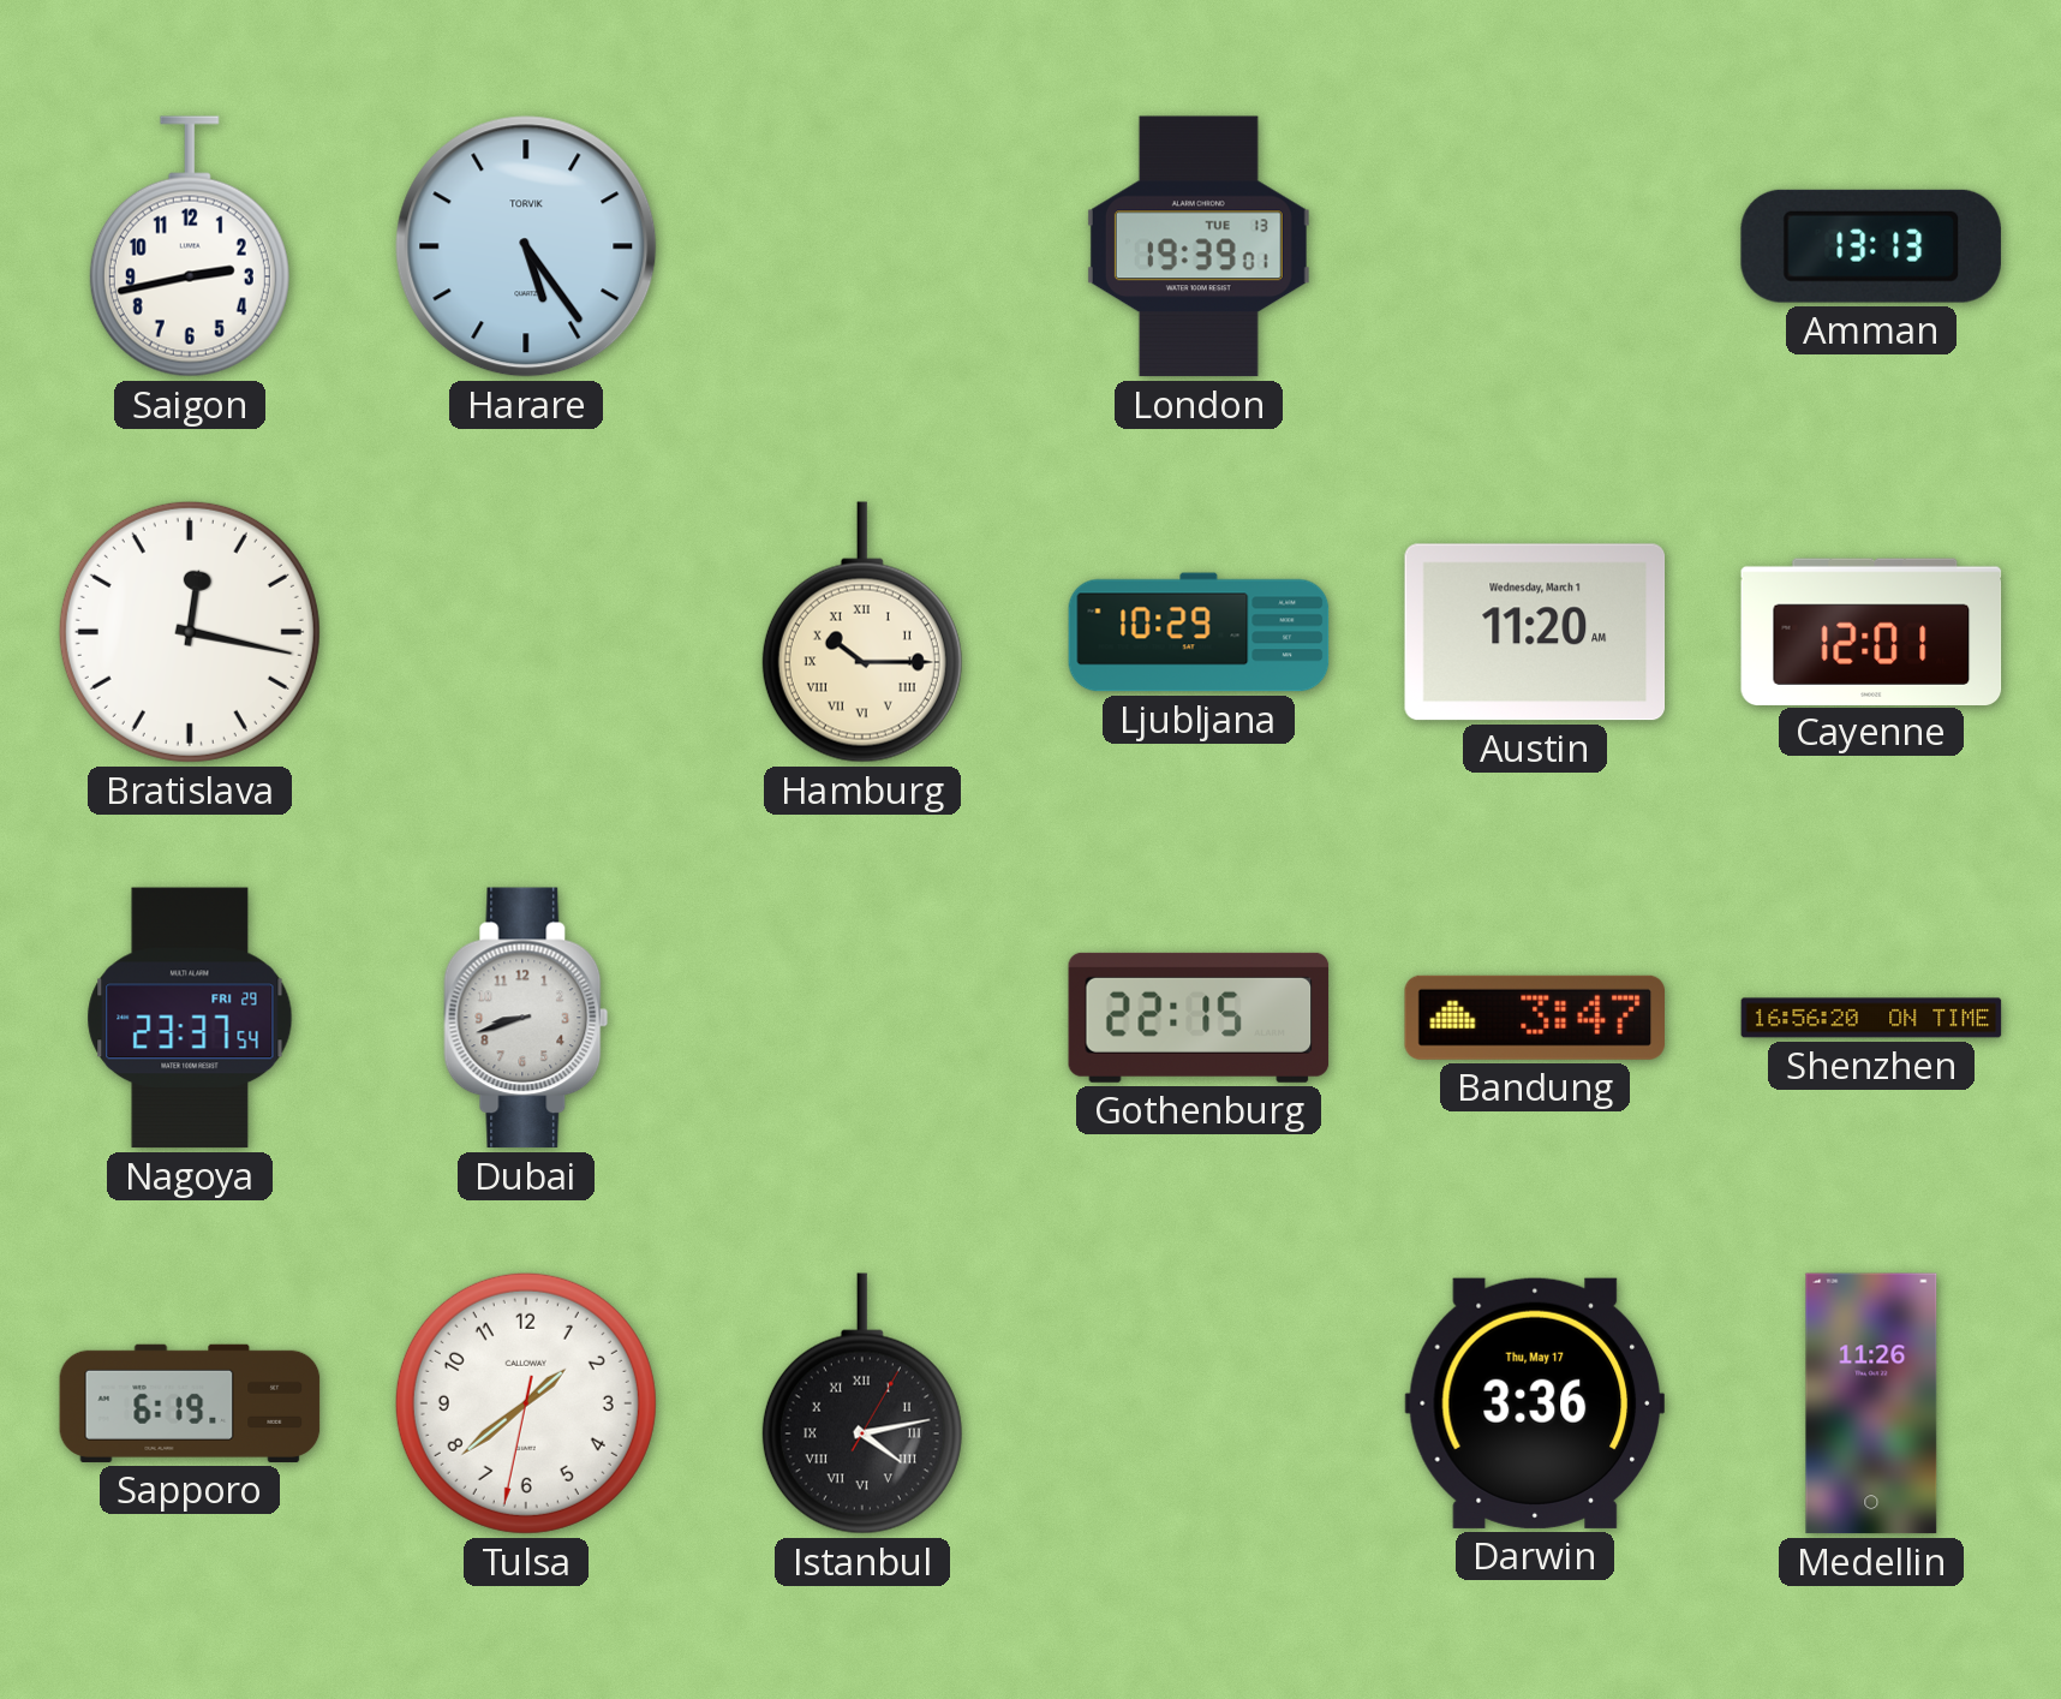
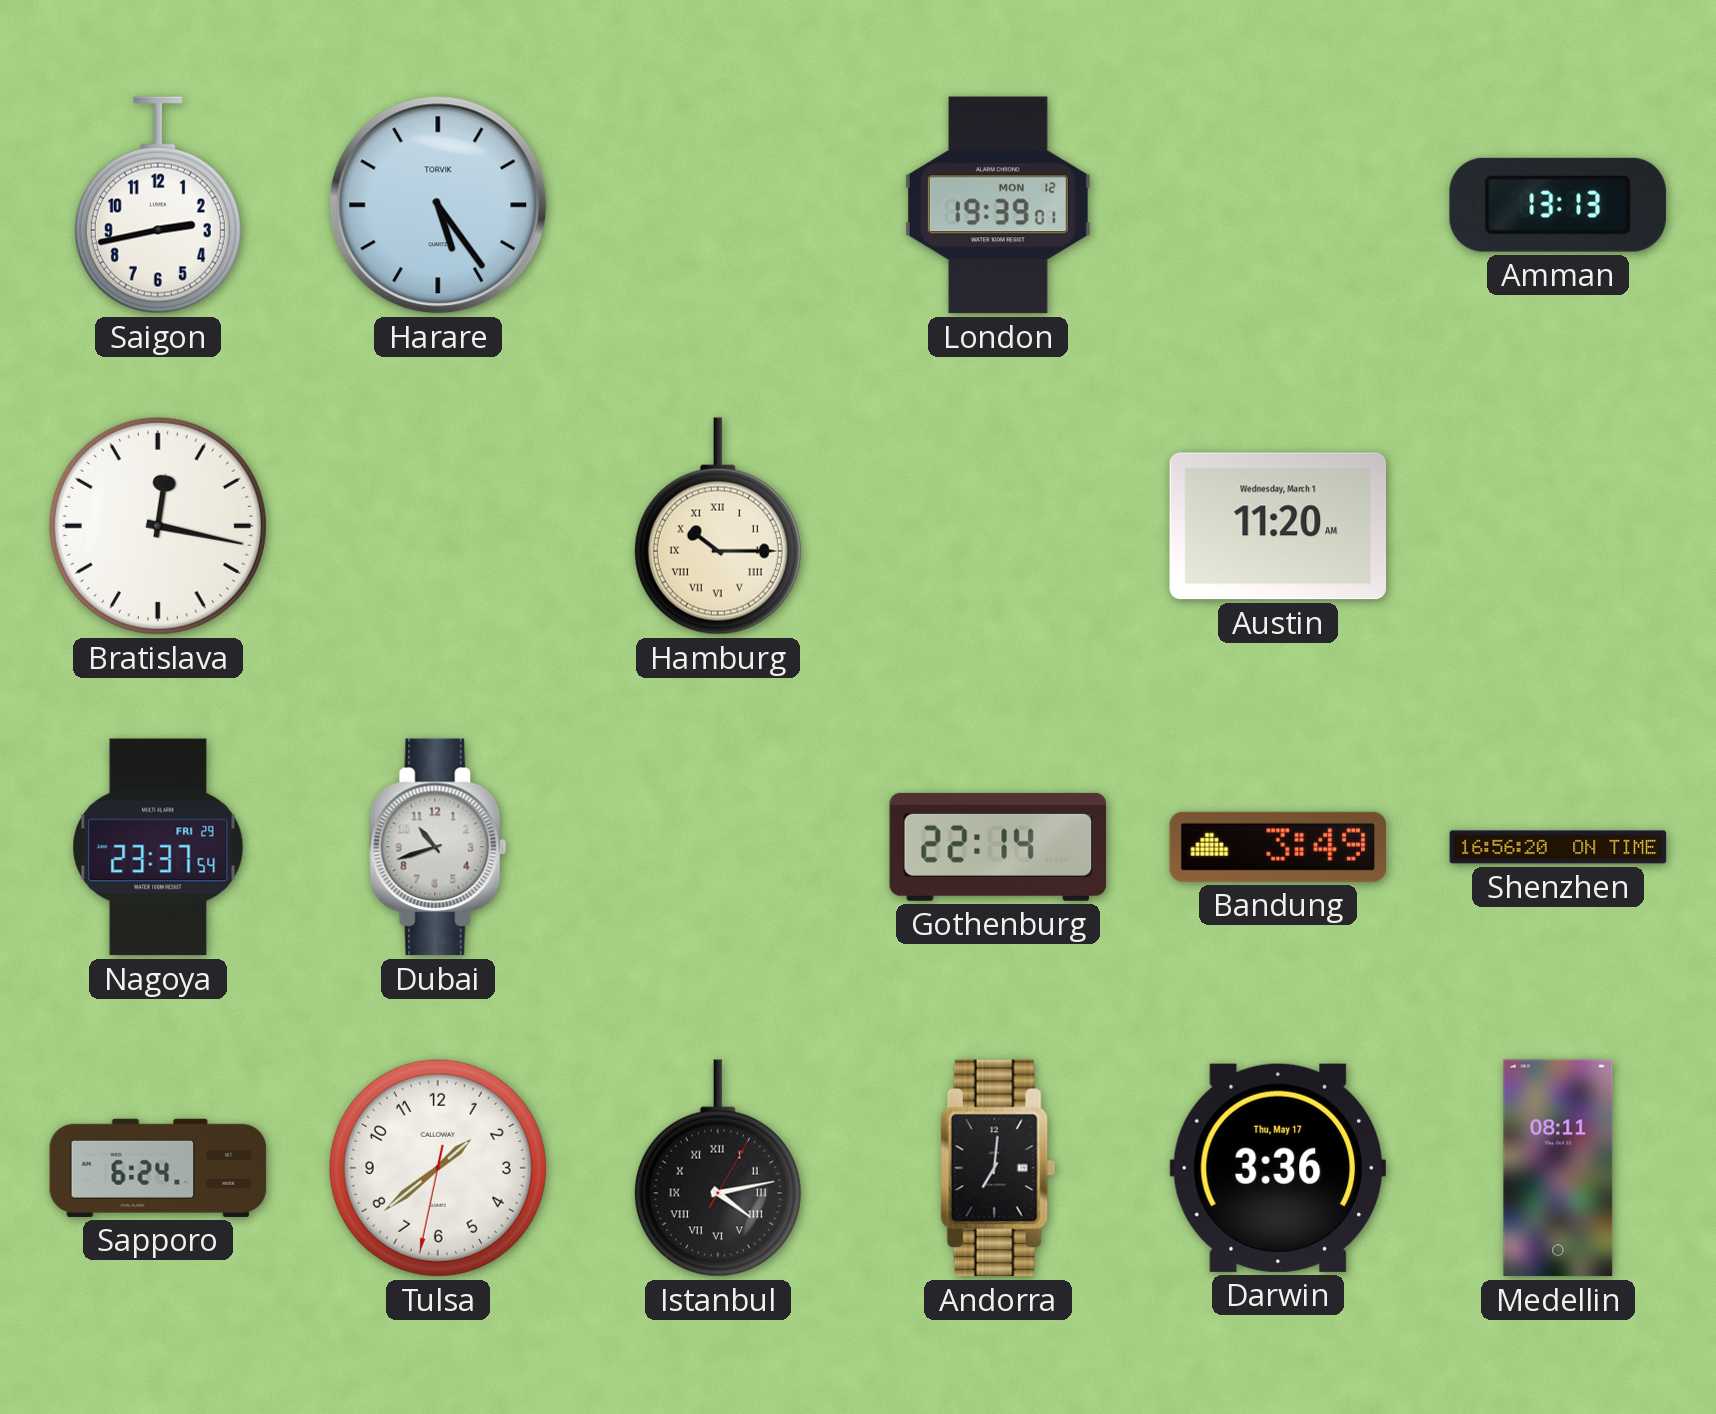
London date: TUE 13 -> MON 12 (998, 205)
Ljubljana: 10:29 -> none (1199, 632)
Cayenne: 12:01 -> none (1871, 631)
Dubai: 8:42 -> 10:42 (438, 847)
Gothenburg: 22:15 -> 22:14 (998, 847)
Bandung: 3:47 -> 3:49 (1277, 847)
Sapporo: 6:19 -> 6:24 (158, 1168)
Andorra: none -> 7:01 (998, 1168)
Medellin: 11:26 -> 08:11 (1558, 1168)
